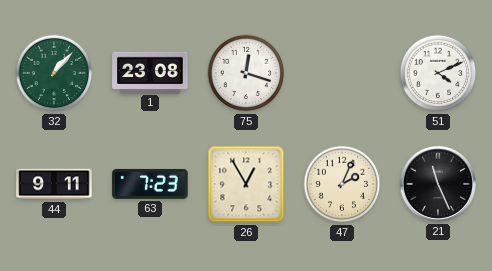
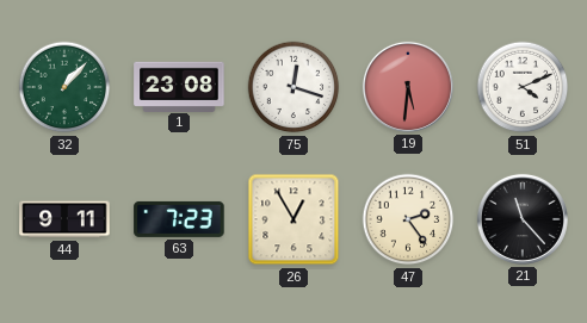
19: none -> 5:31 (408, 87)
47: 2:04 -> 2:24 (408, 219)
21: 11:26 -> 11:23 (523, 219)
